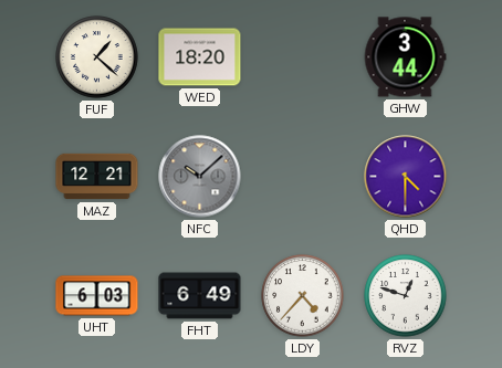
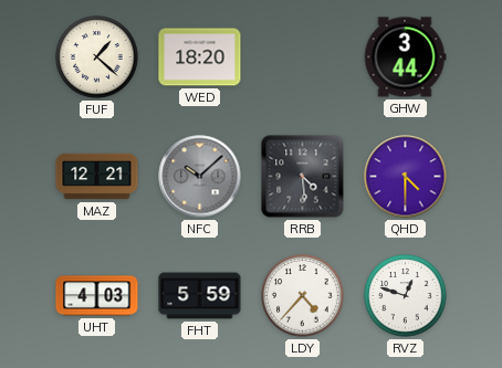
RRB: none -> 4:29 (303, 177)
UHT: 6:03 -> 4:03 (97, 296)
FHT: 6:49 -> 5:59 (200, 296)
